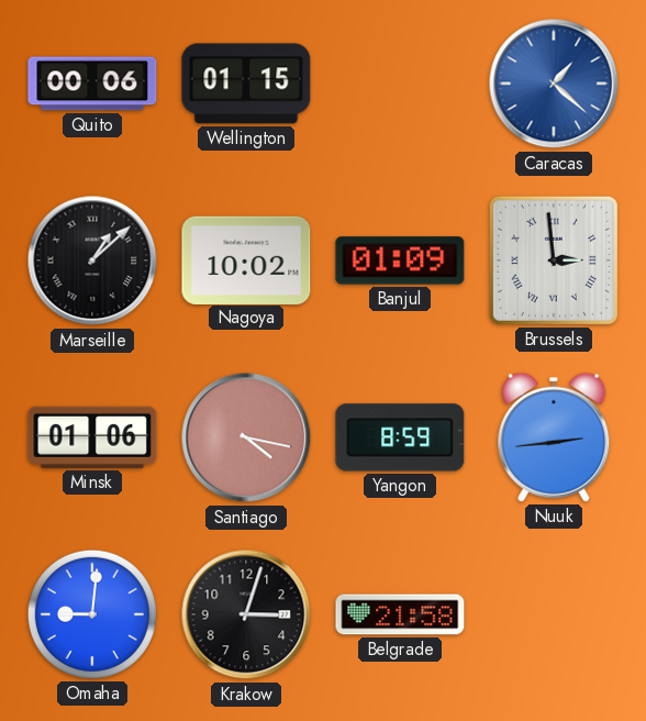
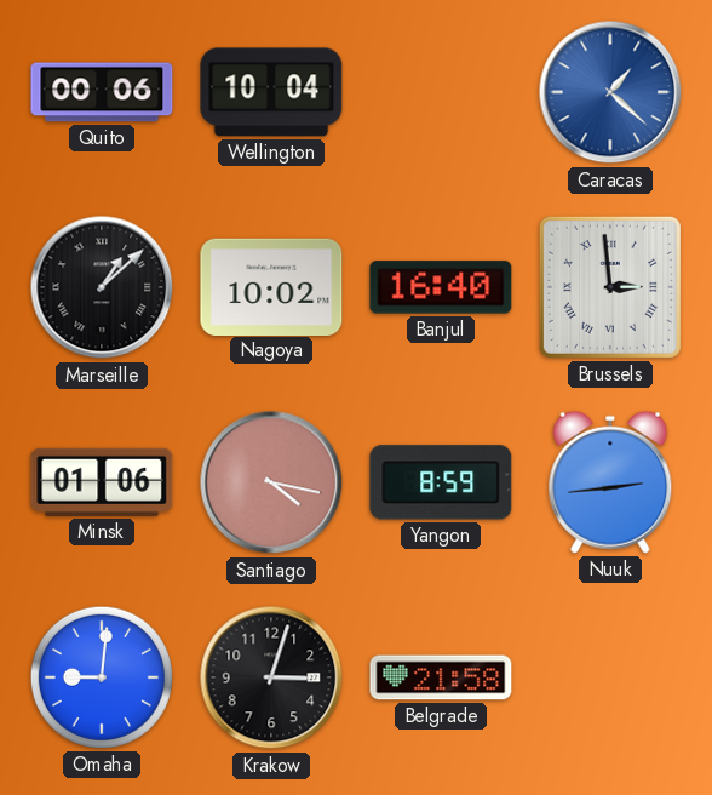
Wellington: 01:15 -> 10:04 (271, 92)
Banjul: 01:09 -> 16:40 (441, 287)
